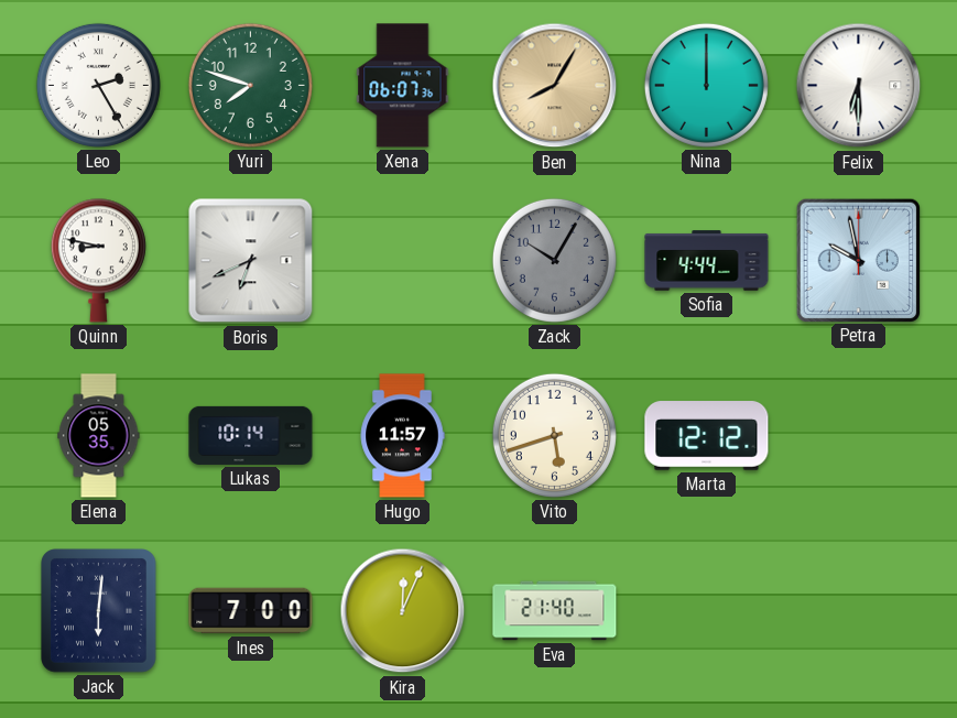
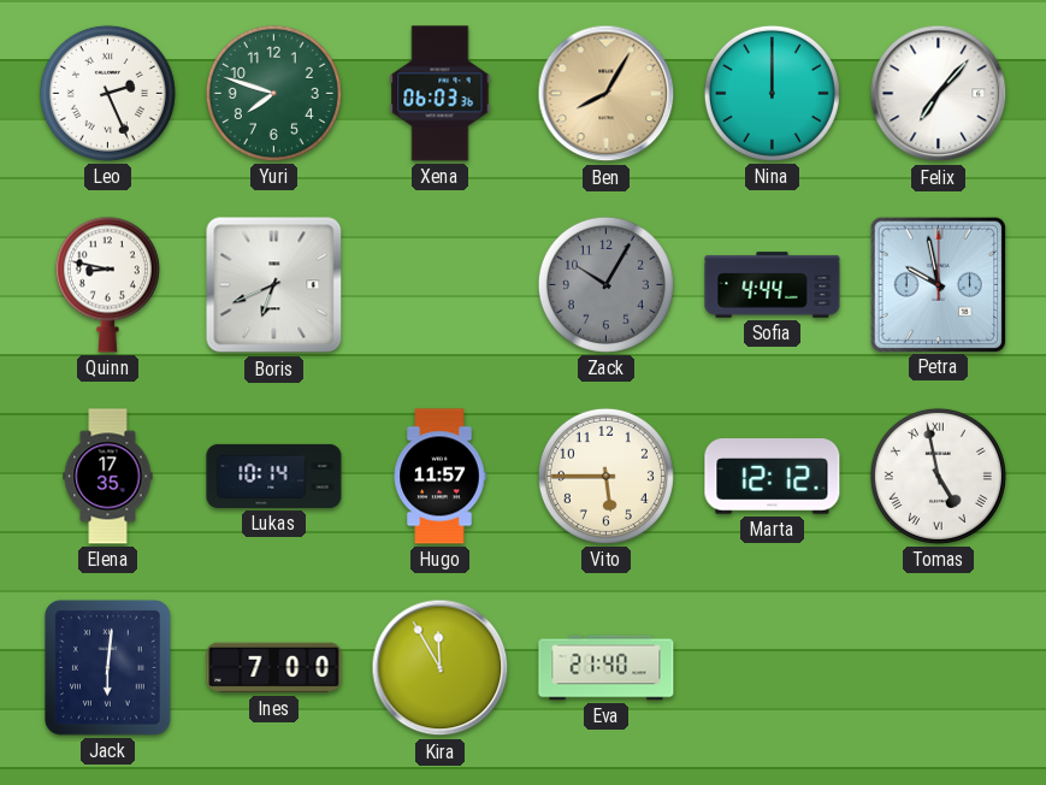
Leo: 2:25 -> 2:26 (107, 93)
Xena: 06:07 -> 06:03 (441, 94)
Felix: 6:30 -> 7:07 (939, 94)
Elena: 05:35 -> 17:35 (108, 477)
Vito: 5:42 -> 5:45 (605, 476)
Tomas: none -> 4:58 (938, 476)
Kira: 12:04 -> 11:55 (441, 668)
